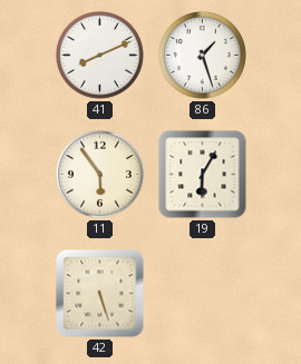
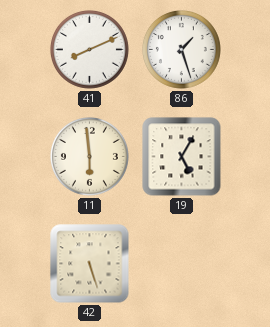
11: 5:54 -> 5:59 (89, 156)
19: 6:05 -> 5:05 (182, 157)
